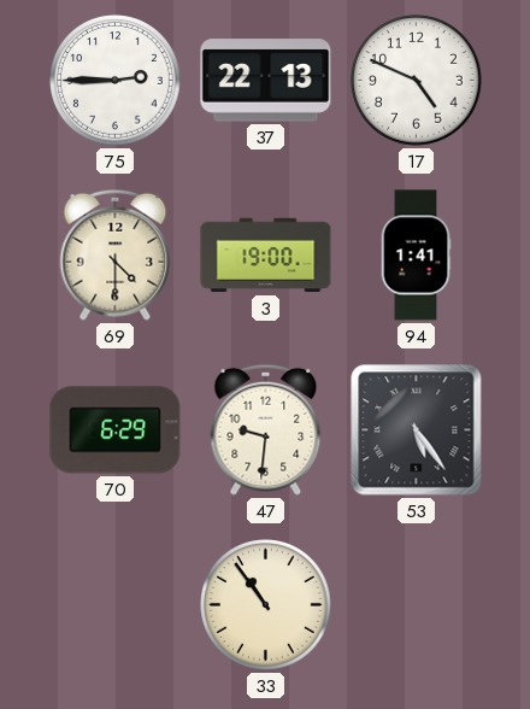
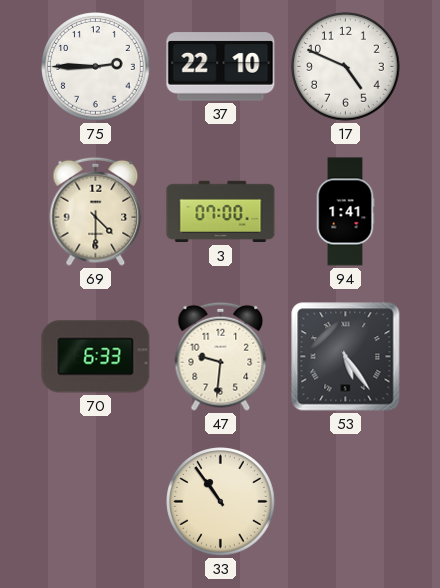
37: 22:13 -> 22:10 (221, 67)
3: 19:00 -> 07:00 (221, 212)
70: 6:29 -> 6:33 (96, 357)
